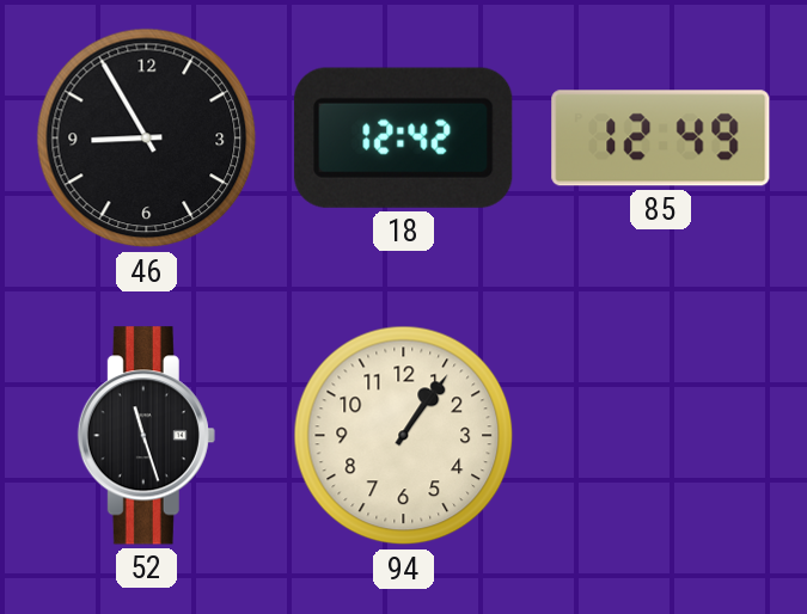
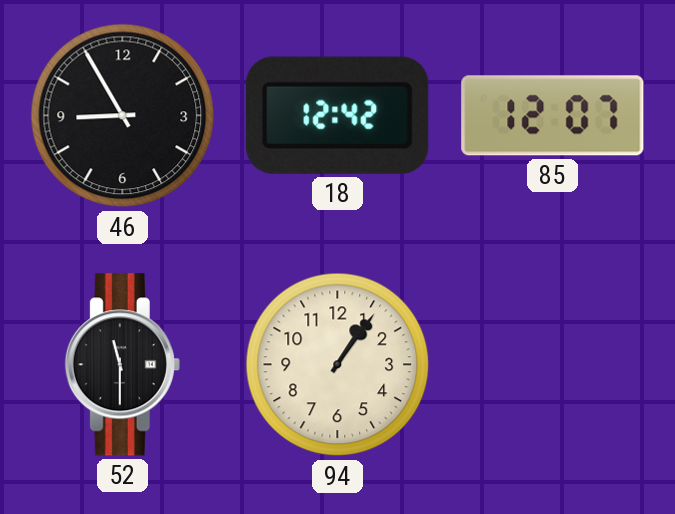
85: 12:49 -> 12:07 (553, 116)
52: 11:27 -> 11:30 (122, 365)
